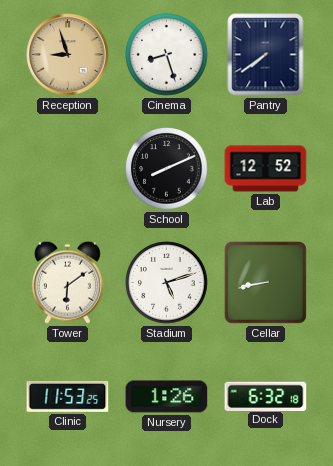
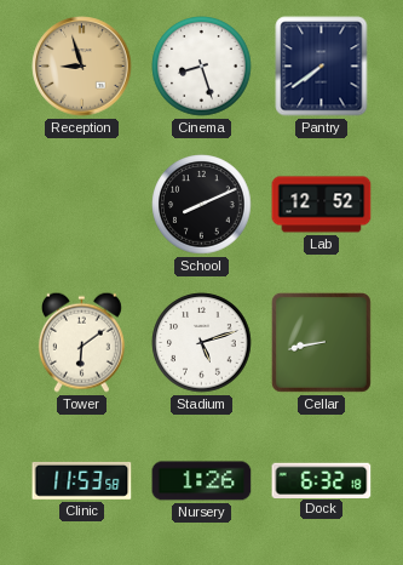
Clinic: 11:53:25 -> 11:53:58 (82, 480)
